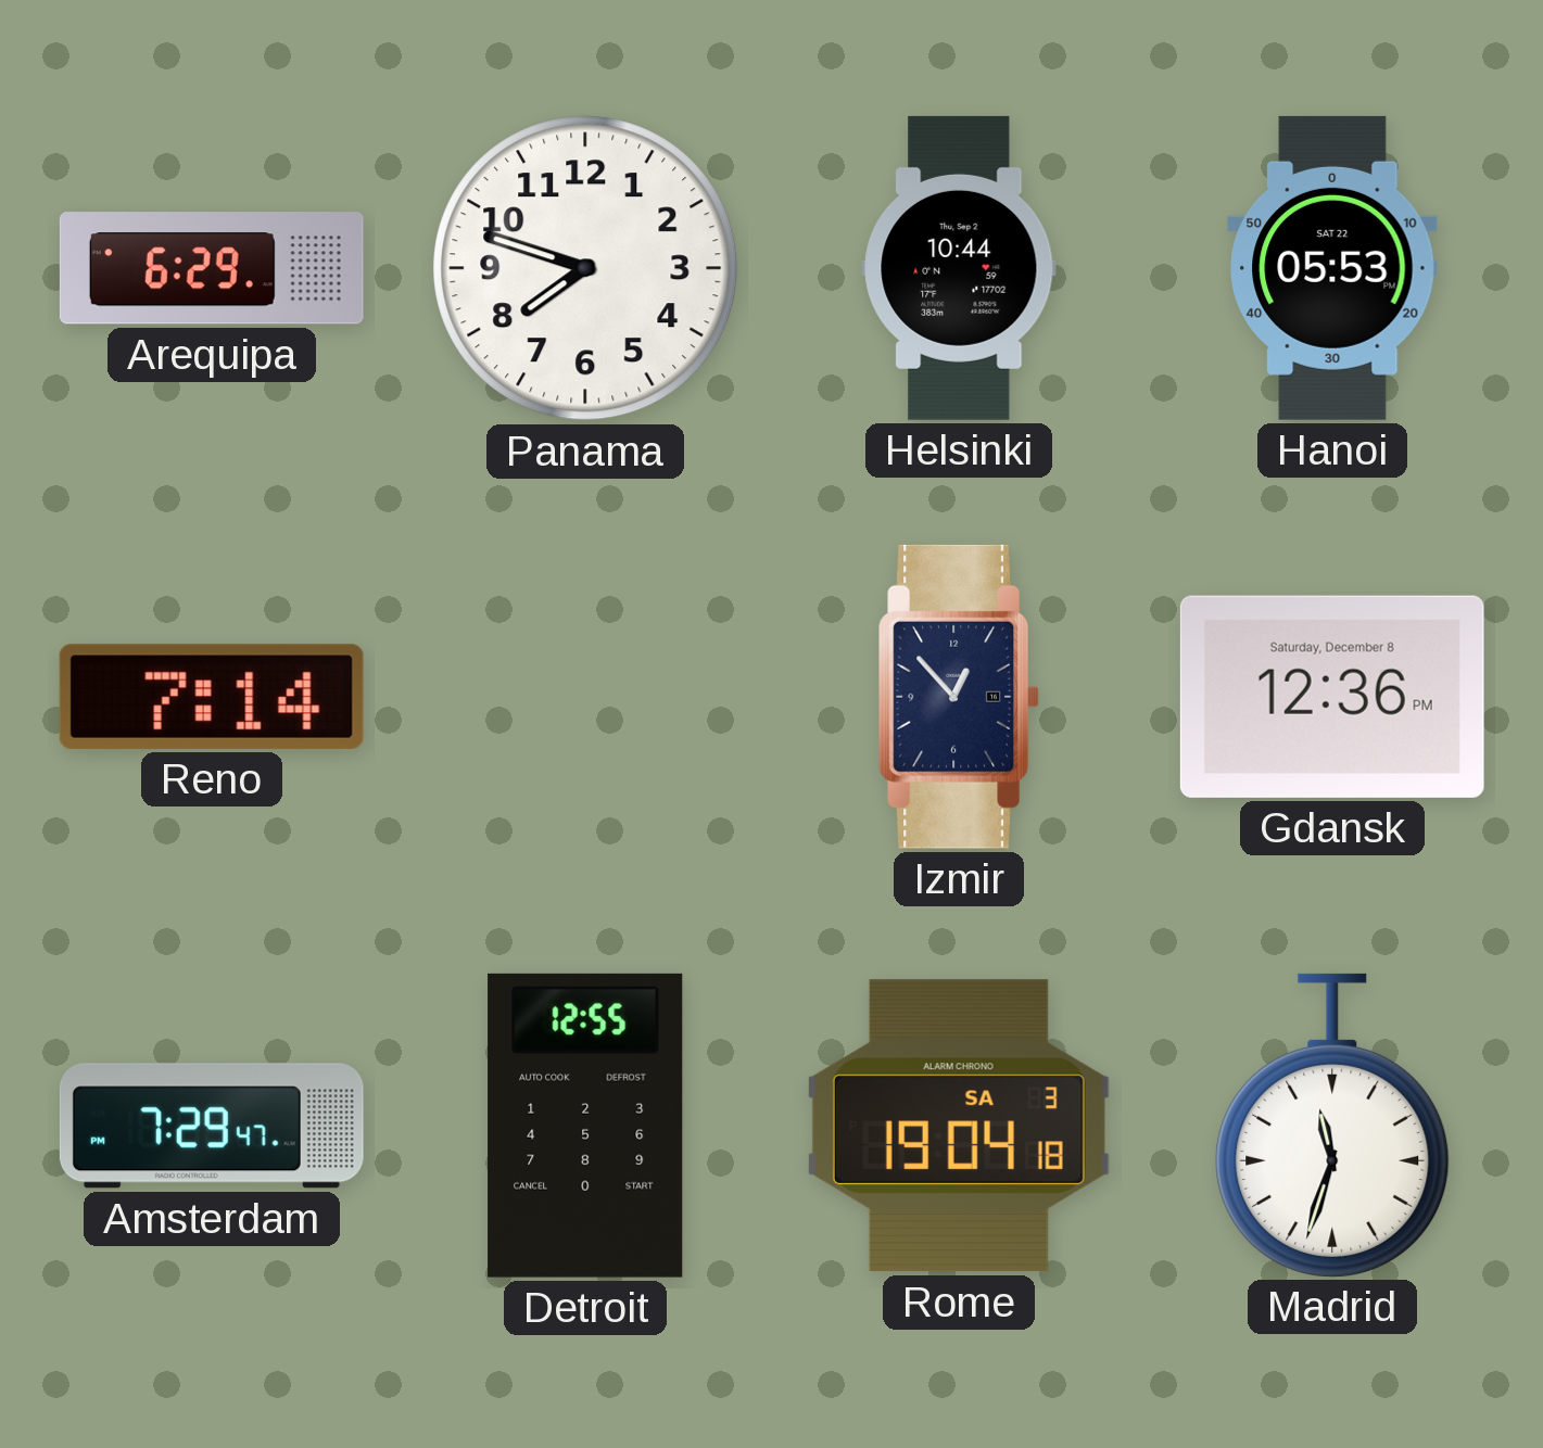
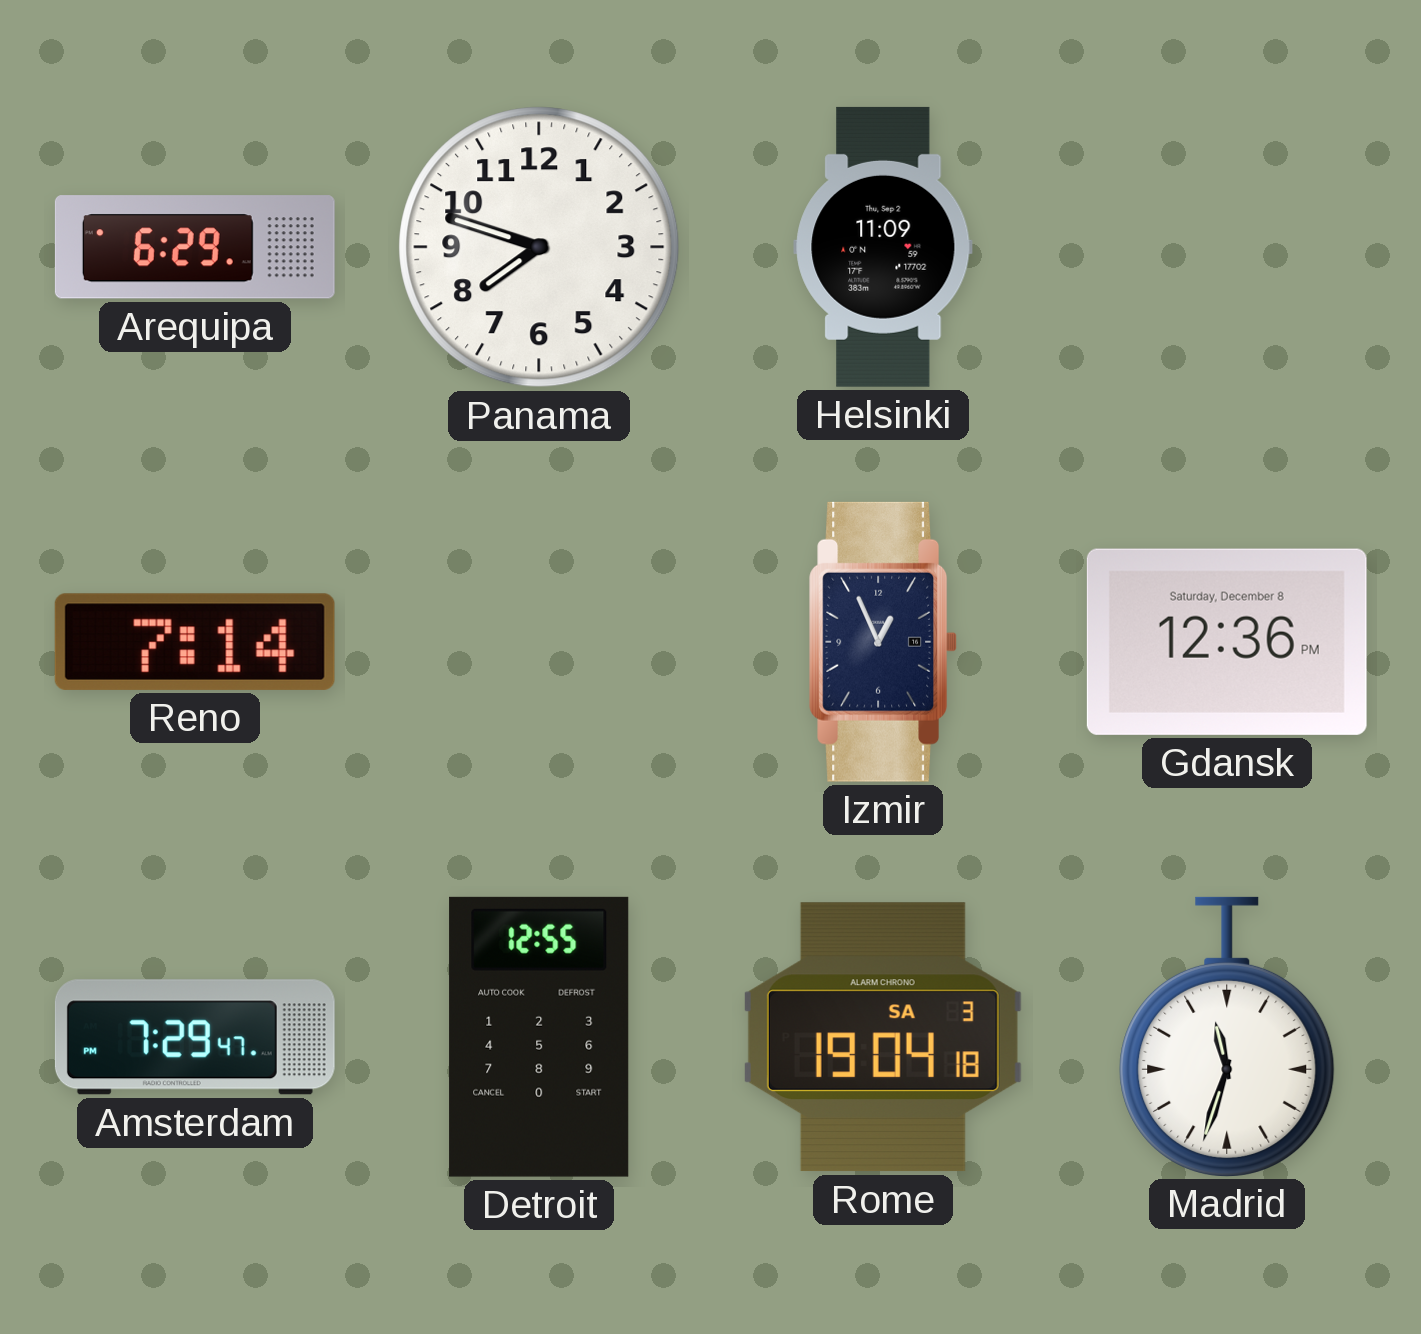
Helsinki: 10:44 -> 11:09 (883, 247)
Hanoi: 05:53 -> none (1332, 268)
Izmir: 12:53 -> 12:56 (883, 642)
